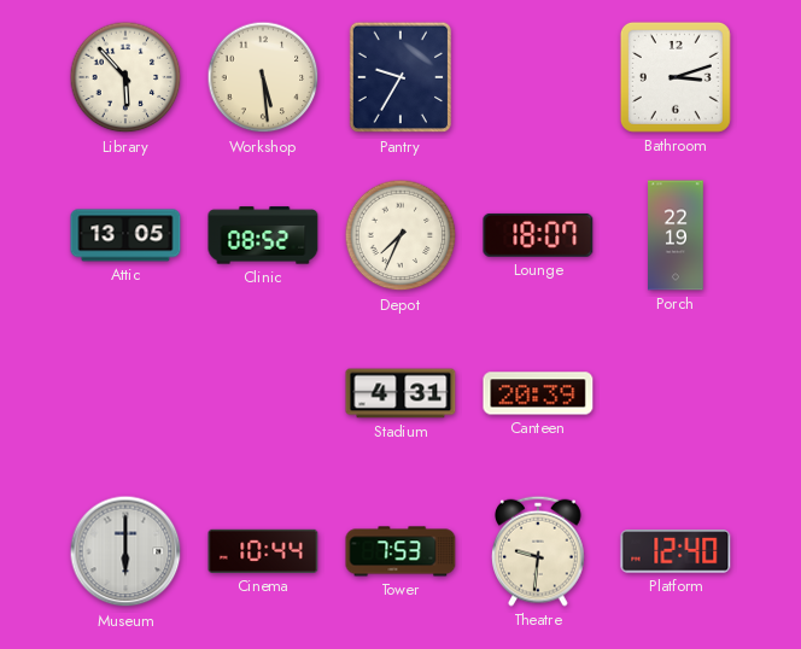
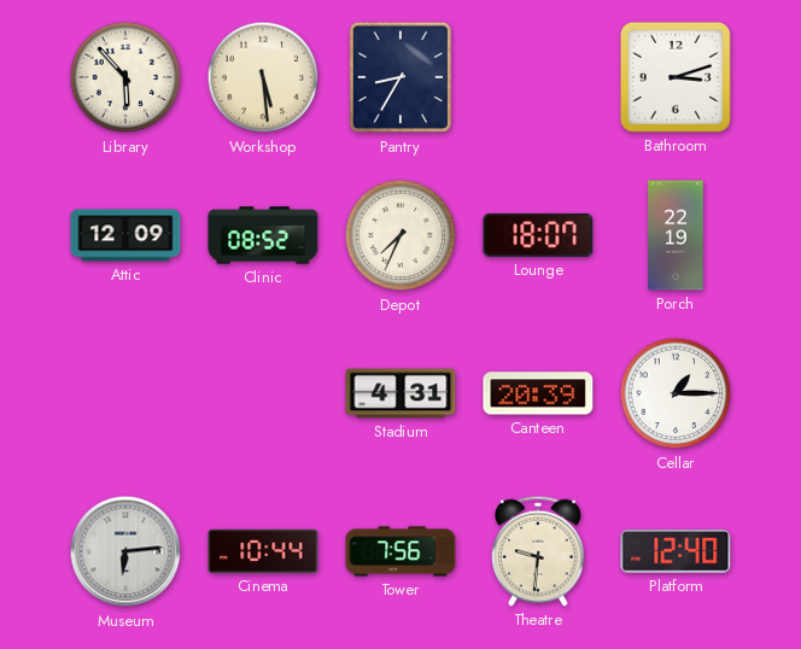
Pantry: 9:35 -> 8:35 (399, 77)
Attic: 13:05 -> 12:09 (125, 235)
Cellar: none -> 1:15 (676, 393)
Museum: 6:00 -> 6:14 (125, 551)
Tower: 7:53 -> 7:56 (400, 551)
